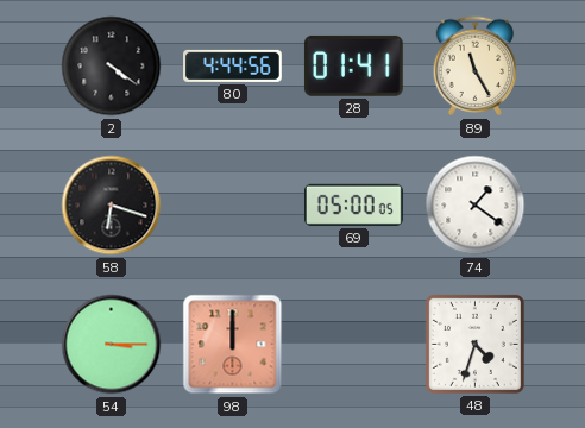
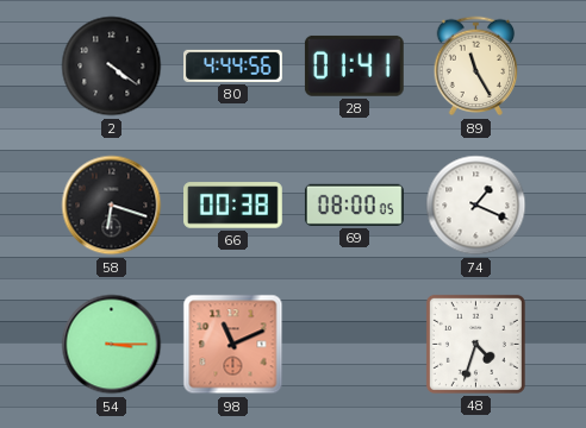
66: none -> 00:38 (233, 206)
69: 05:00 -> 08:00 (354, 204)
74: 1:21 -> 1:19 (476, 206)
98: 12:00 -> 11:11 (233, 345)
